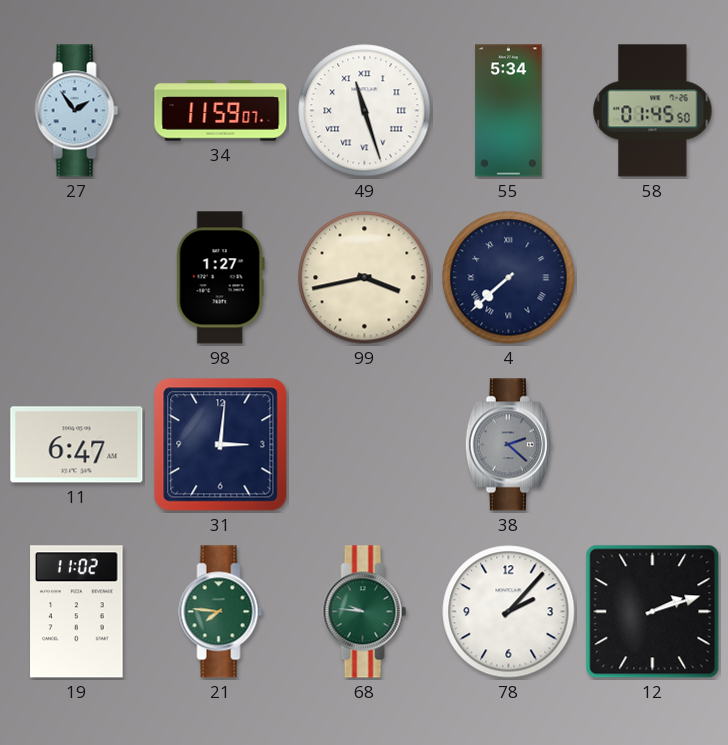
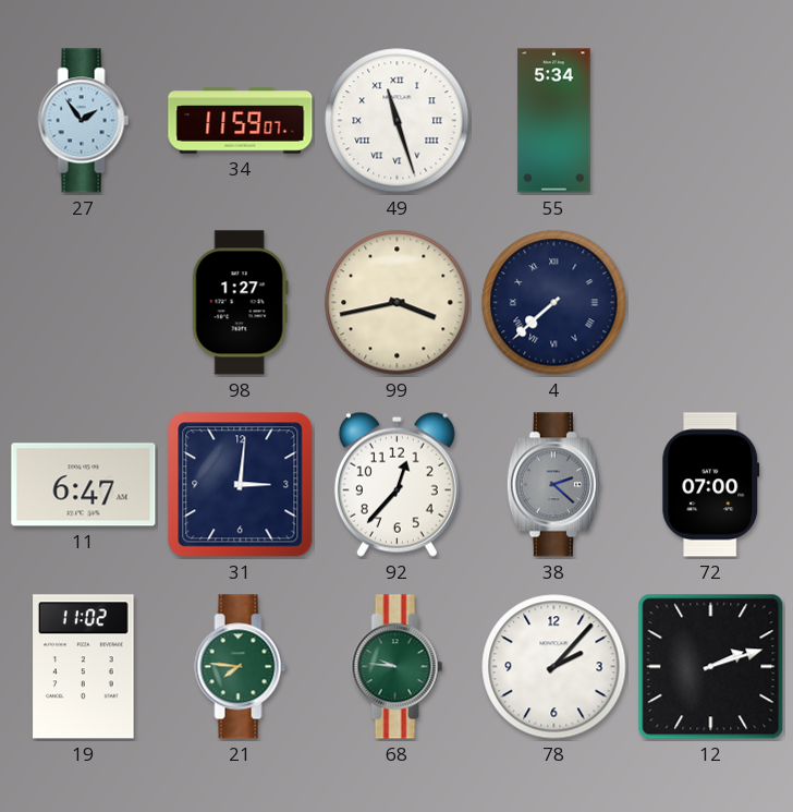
58: 01:45 -> none (653, 111)
92: none -> 12:37 (396, 484)
72: none -> 07:00 (711, 485)
